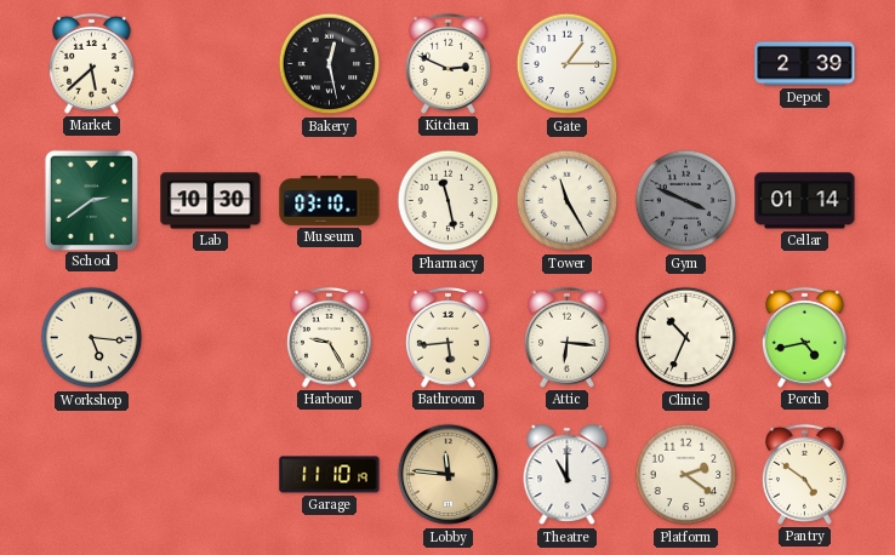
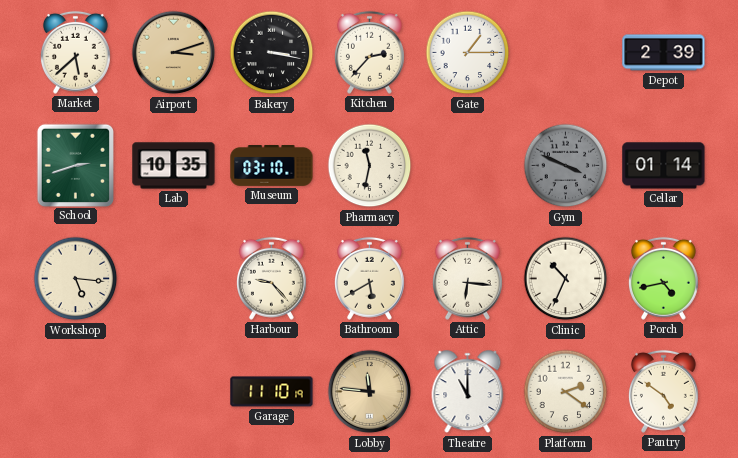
Airport: none -> 3:12 (174, 53)
Bakery: 12:28 -> 3:17 (272, 53)
Kitchen: 2:49 -> 2:37 (369, 52)
School: 2:39 -> 2:42 (75, 165)
Lab: 10:30 -> 10:35 (174, 166)
Pharmacy: 11:28 -> 11:32 (370, 166)
Tower: 11:25 -> none (568, 201)
Harbour: 9:25 -> 9:23 (271, 278)
Bathroom: 5:44 -> 5:40 (369, 278)
